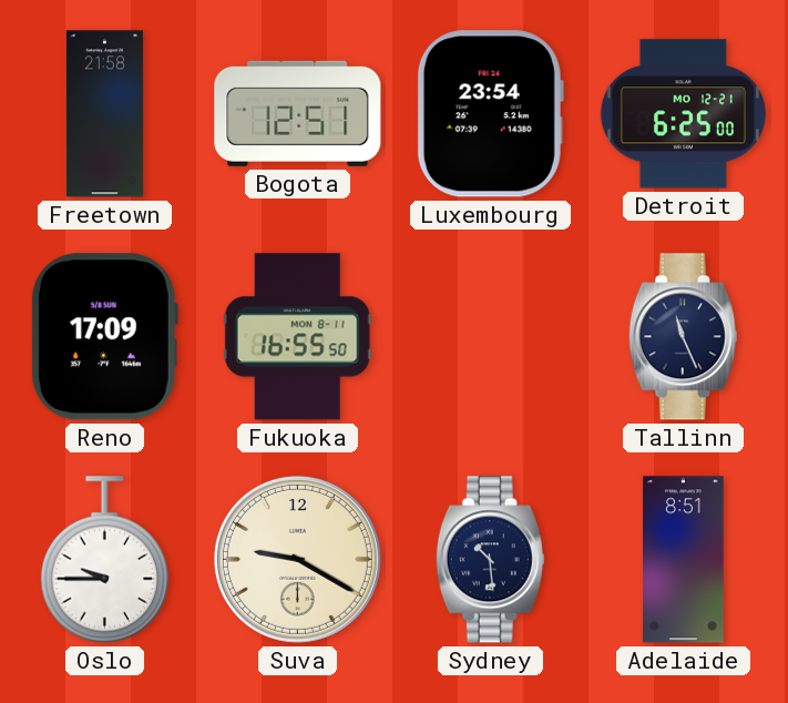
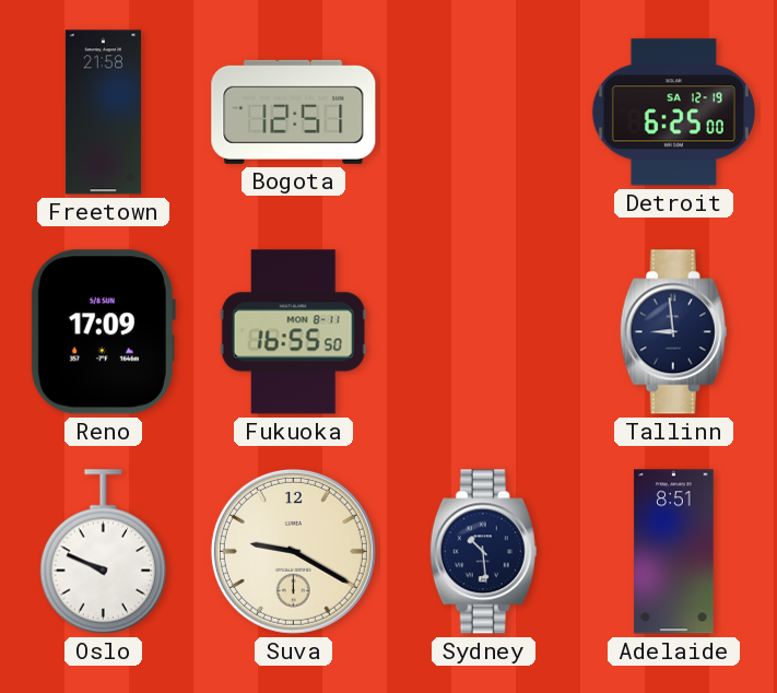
Luxembourg: 23:54 -> none (490, 114)
Detroit date: MO 12-21 -> SA 12-19 (673, 113)
Tallinn: 11:26 -> 8:59 (673, 332)
Oslo: 9:45 -> 9:49 (103, 552)
